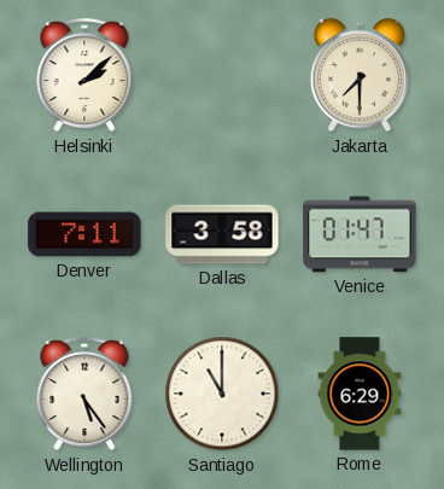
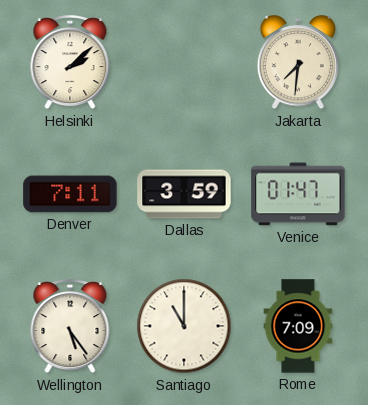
Jakarta: 7:30 -> 7:31 (298, 63)
Dallas: 3:58 -> 3:59 (184, 194)
Rome: 6:29 -> 7:09 (298, 326)
